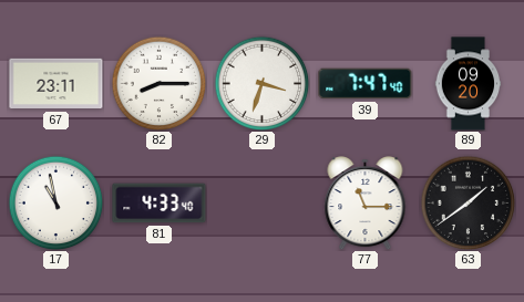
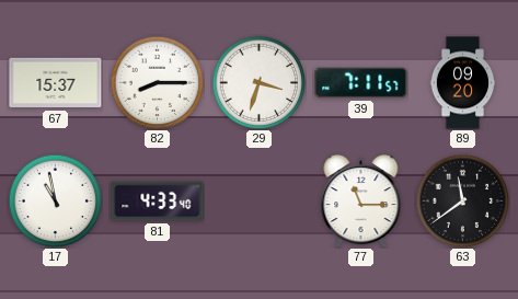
67: 23:11 -> 15:37 (56, 83)
39: 7:47 -> 7:11 (361, 83)
63: 1:39 -> 11:39 (462, 200)
